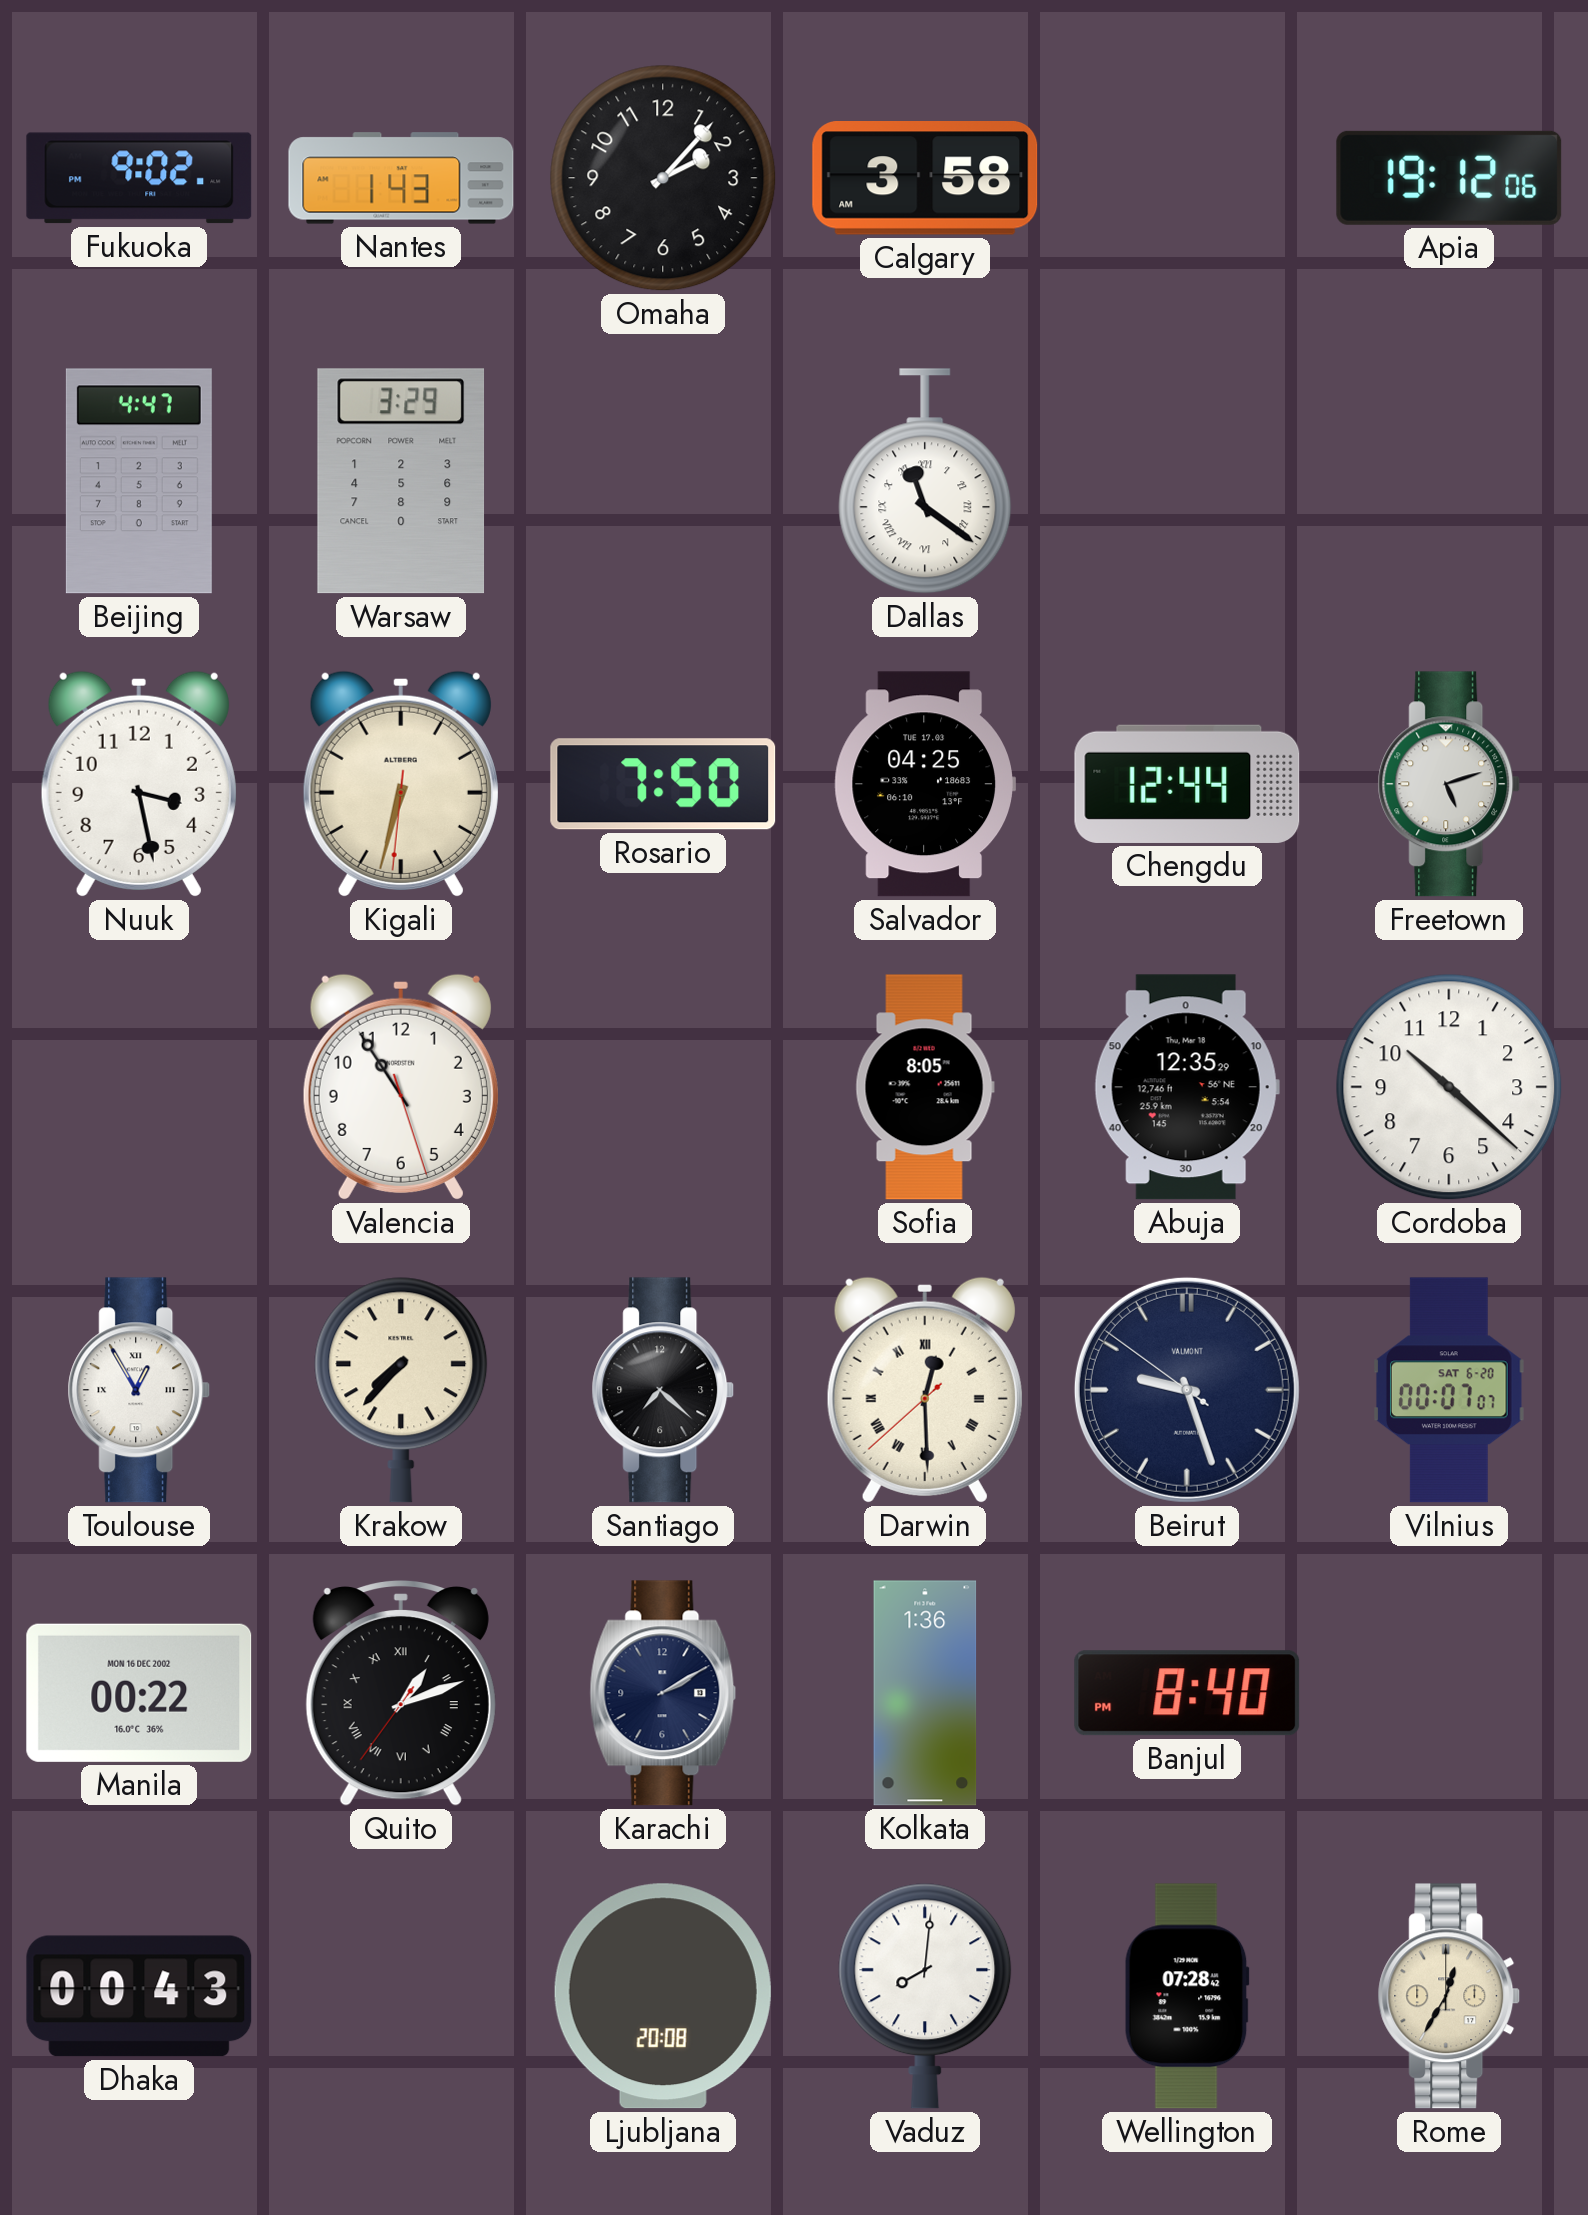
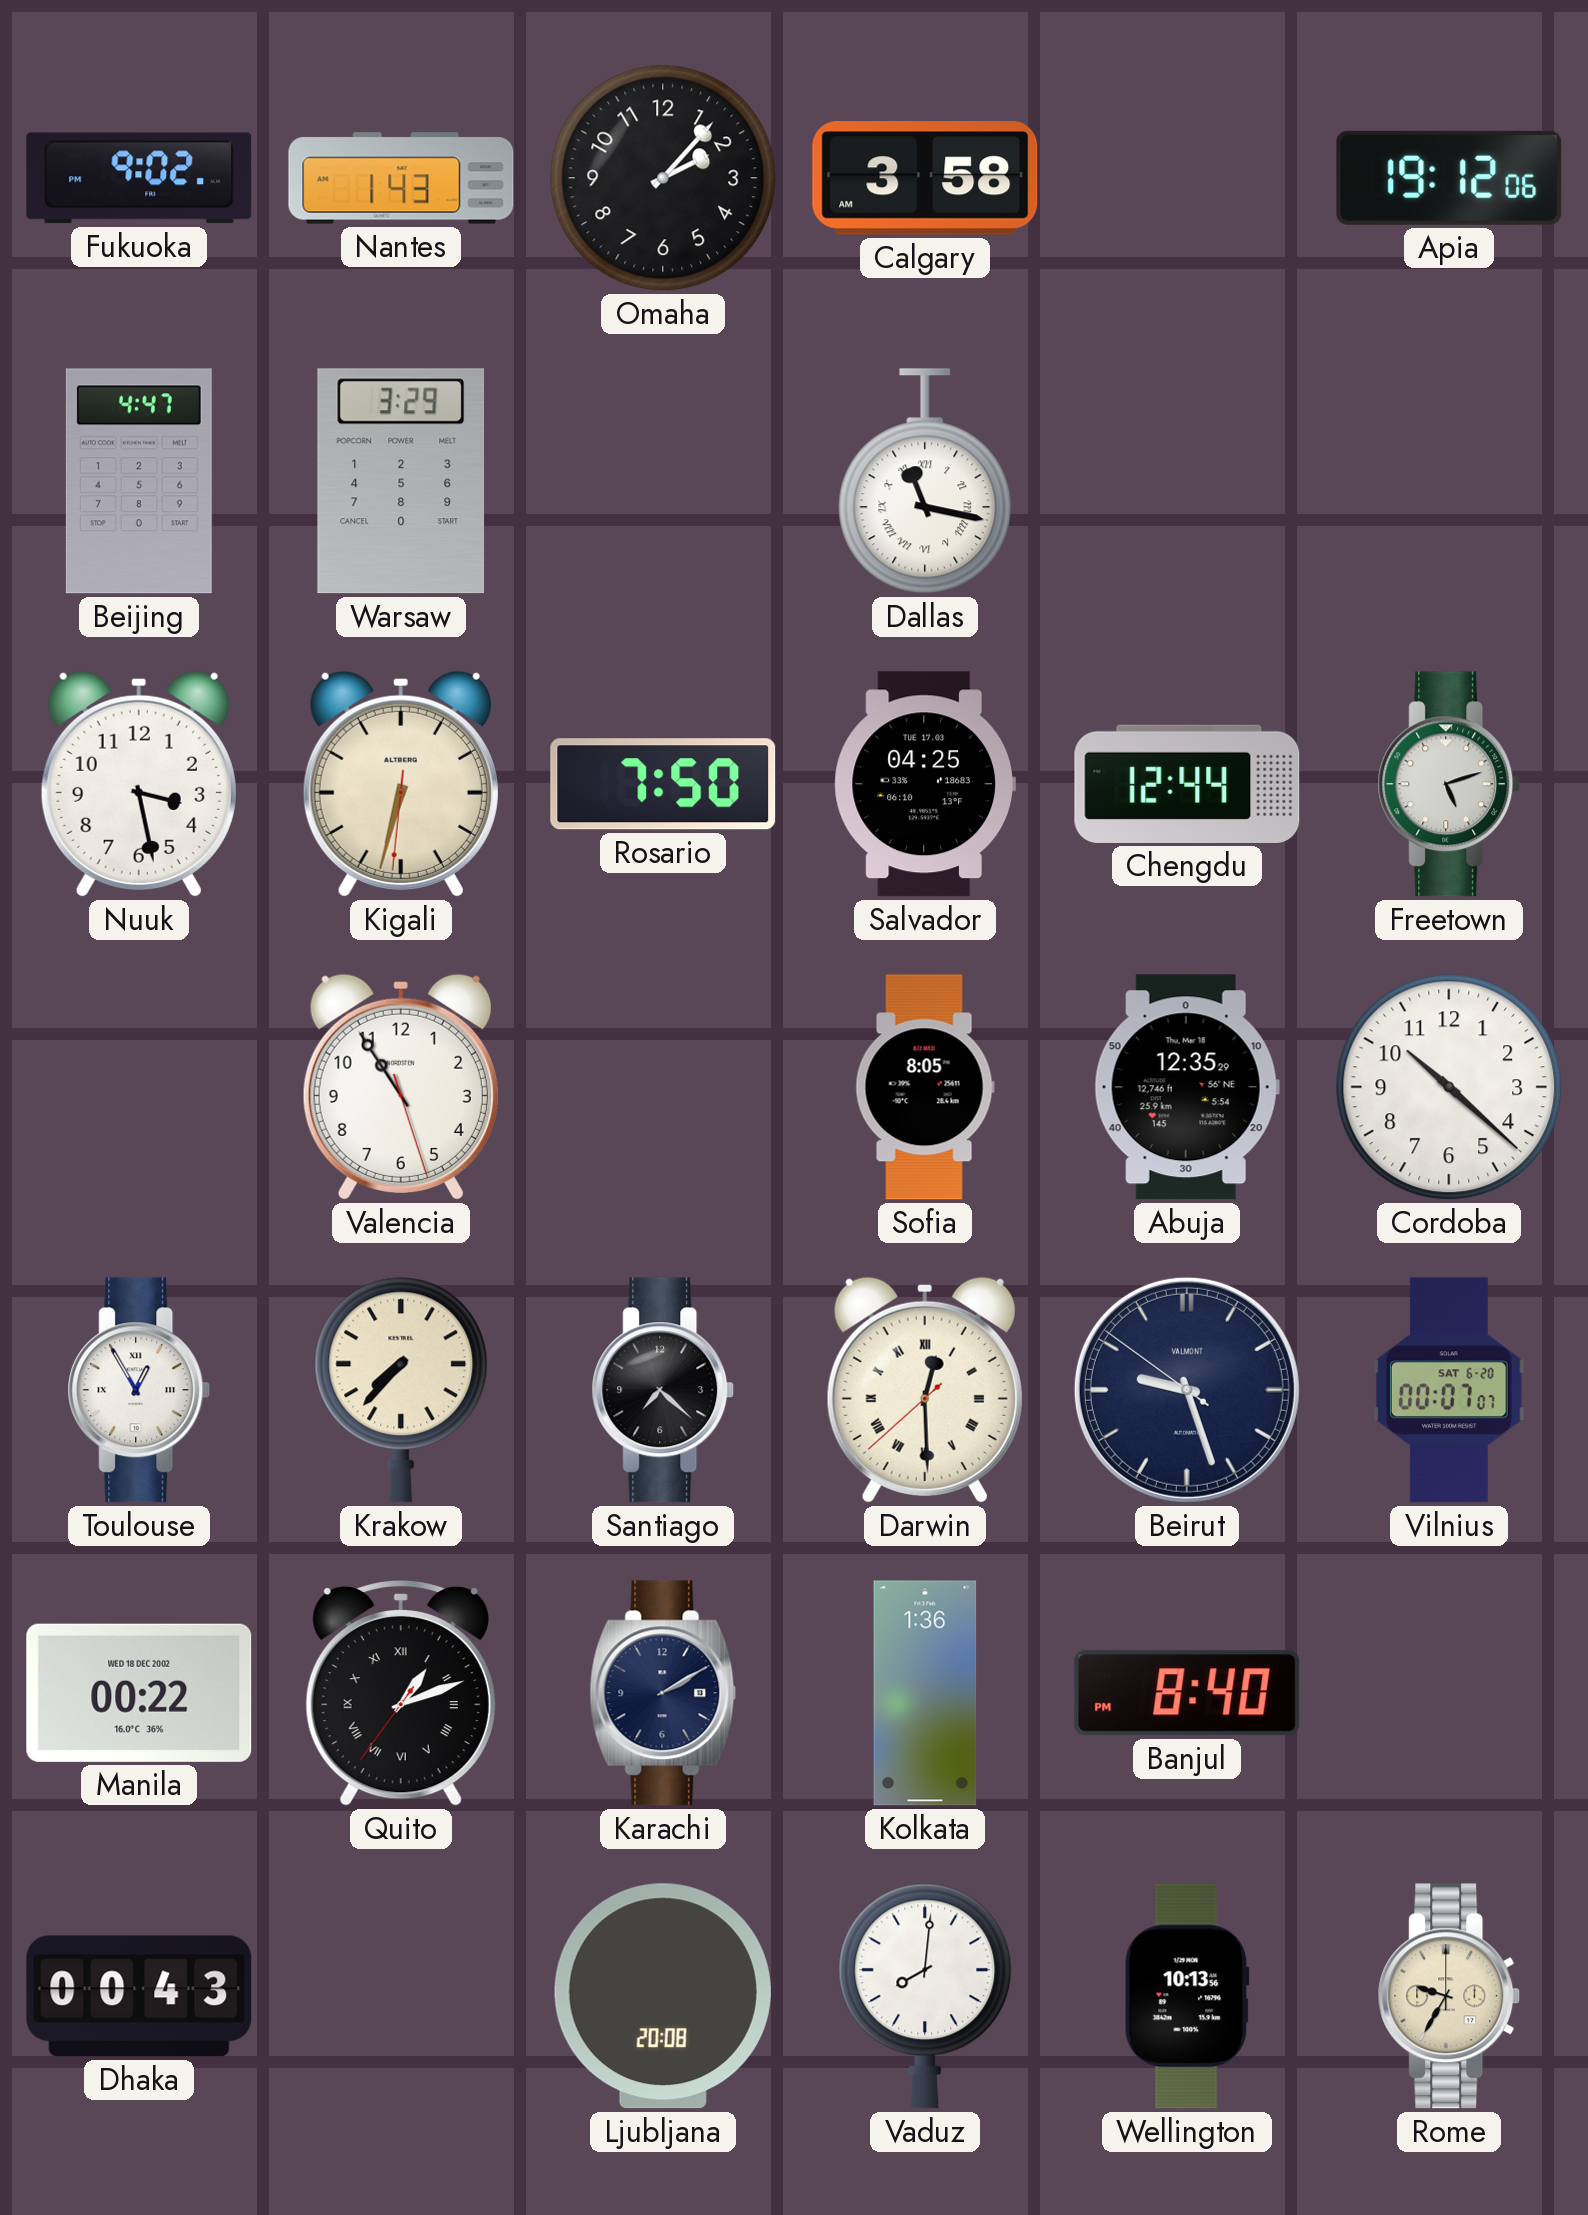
Dallas: 11:21 -> 11:17 (925, 481)
Manila date: MON 16 DEC 2002 -> WED 18 DEC 2002 (139, 1693)
Wellington: 07:28 -> 10:13 (1187, 1996)
Rome: 12:35 -> 9:35 (1449, 1996)
